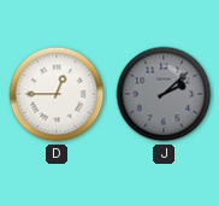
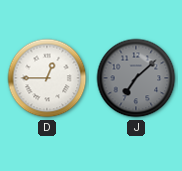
J: 2:08 -> 7:08 (136, 78)
